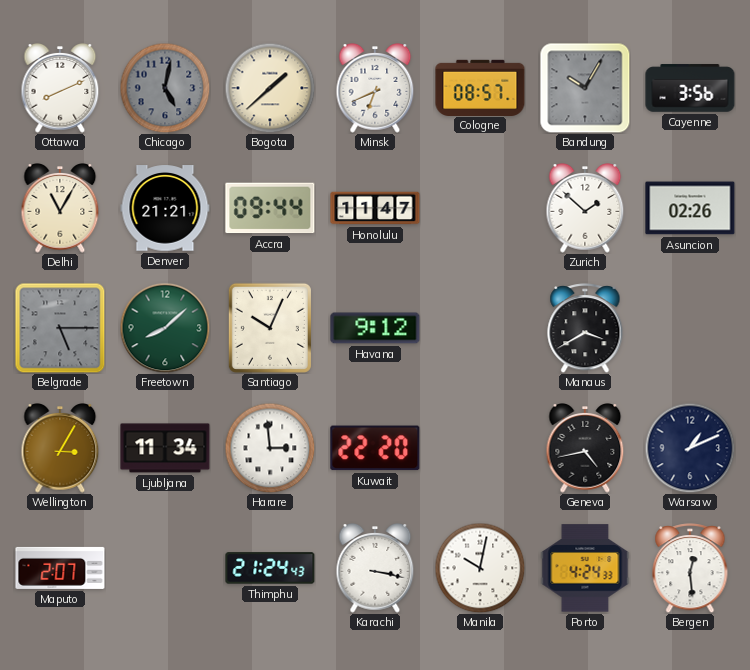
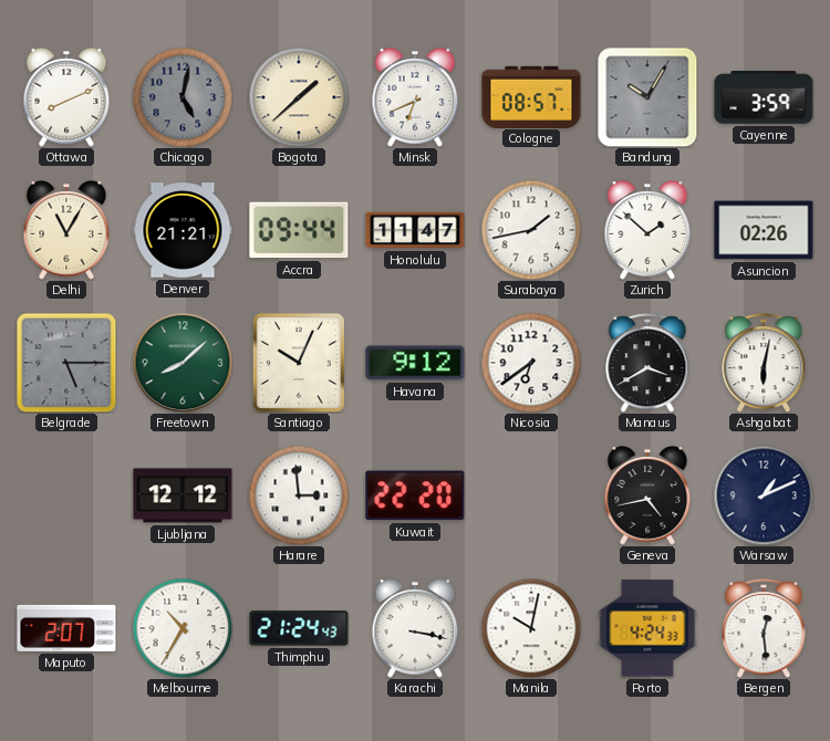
Cayenne: 3:56 -> 3:59 (764, 97)
Surabaya: none -> 1:43 (531, 230)
Nicosia: none -> 6:39 (531, 363)
Ashgabat: none -> 6:02 (764, 363)
Wellington: 3:05 -> none (60, 449)
Ljubljana: 11:34 -> 12:12 (183, 495)
Melbourne: none -> 10:35 (183, 628)
